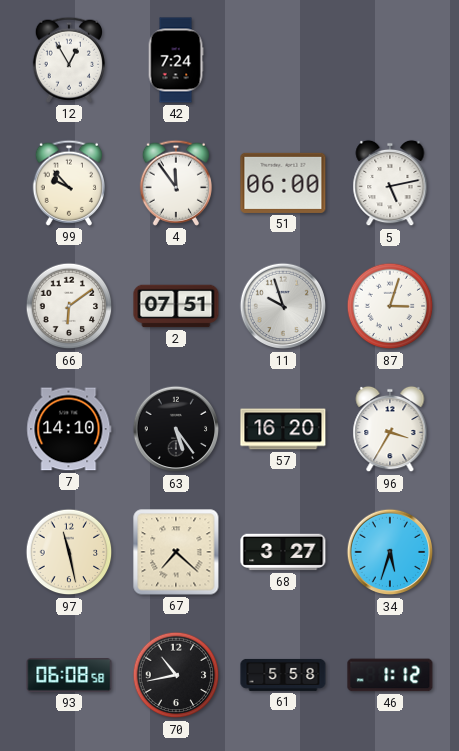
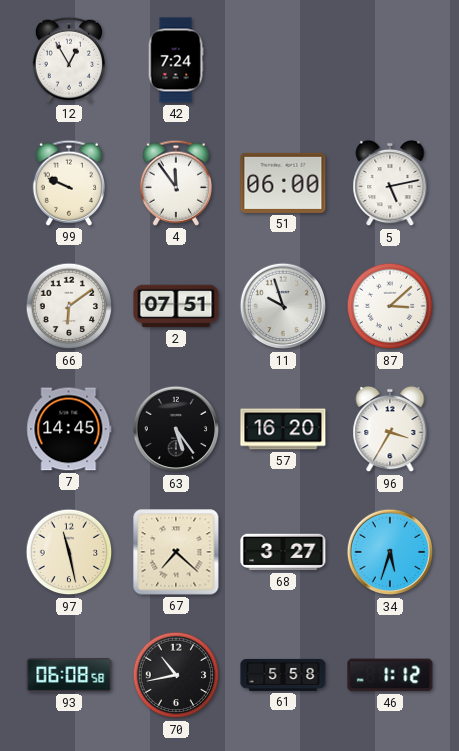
99: 9:53 -> 9:49 (68, 183)
87: 3:03 -> 3:08 (390, 306)
7: 14:10 -> 14:45 (69, 429)
